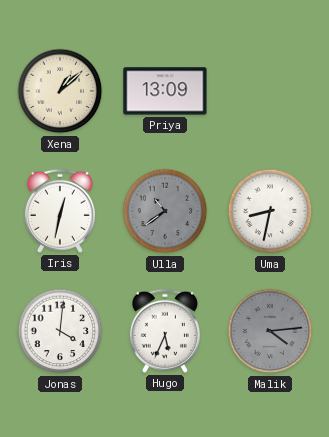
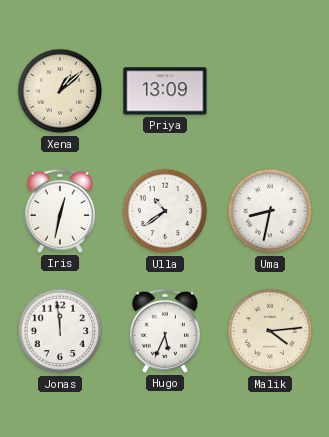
Ulla dial: grey -> white (165, 211)
Jonas: 4:01 -> 11:59 (60, 331)
Malik dial: grey -> cream (270, 331)
